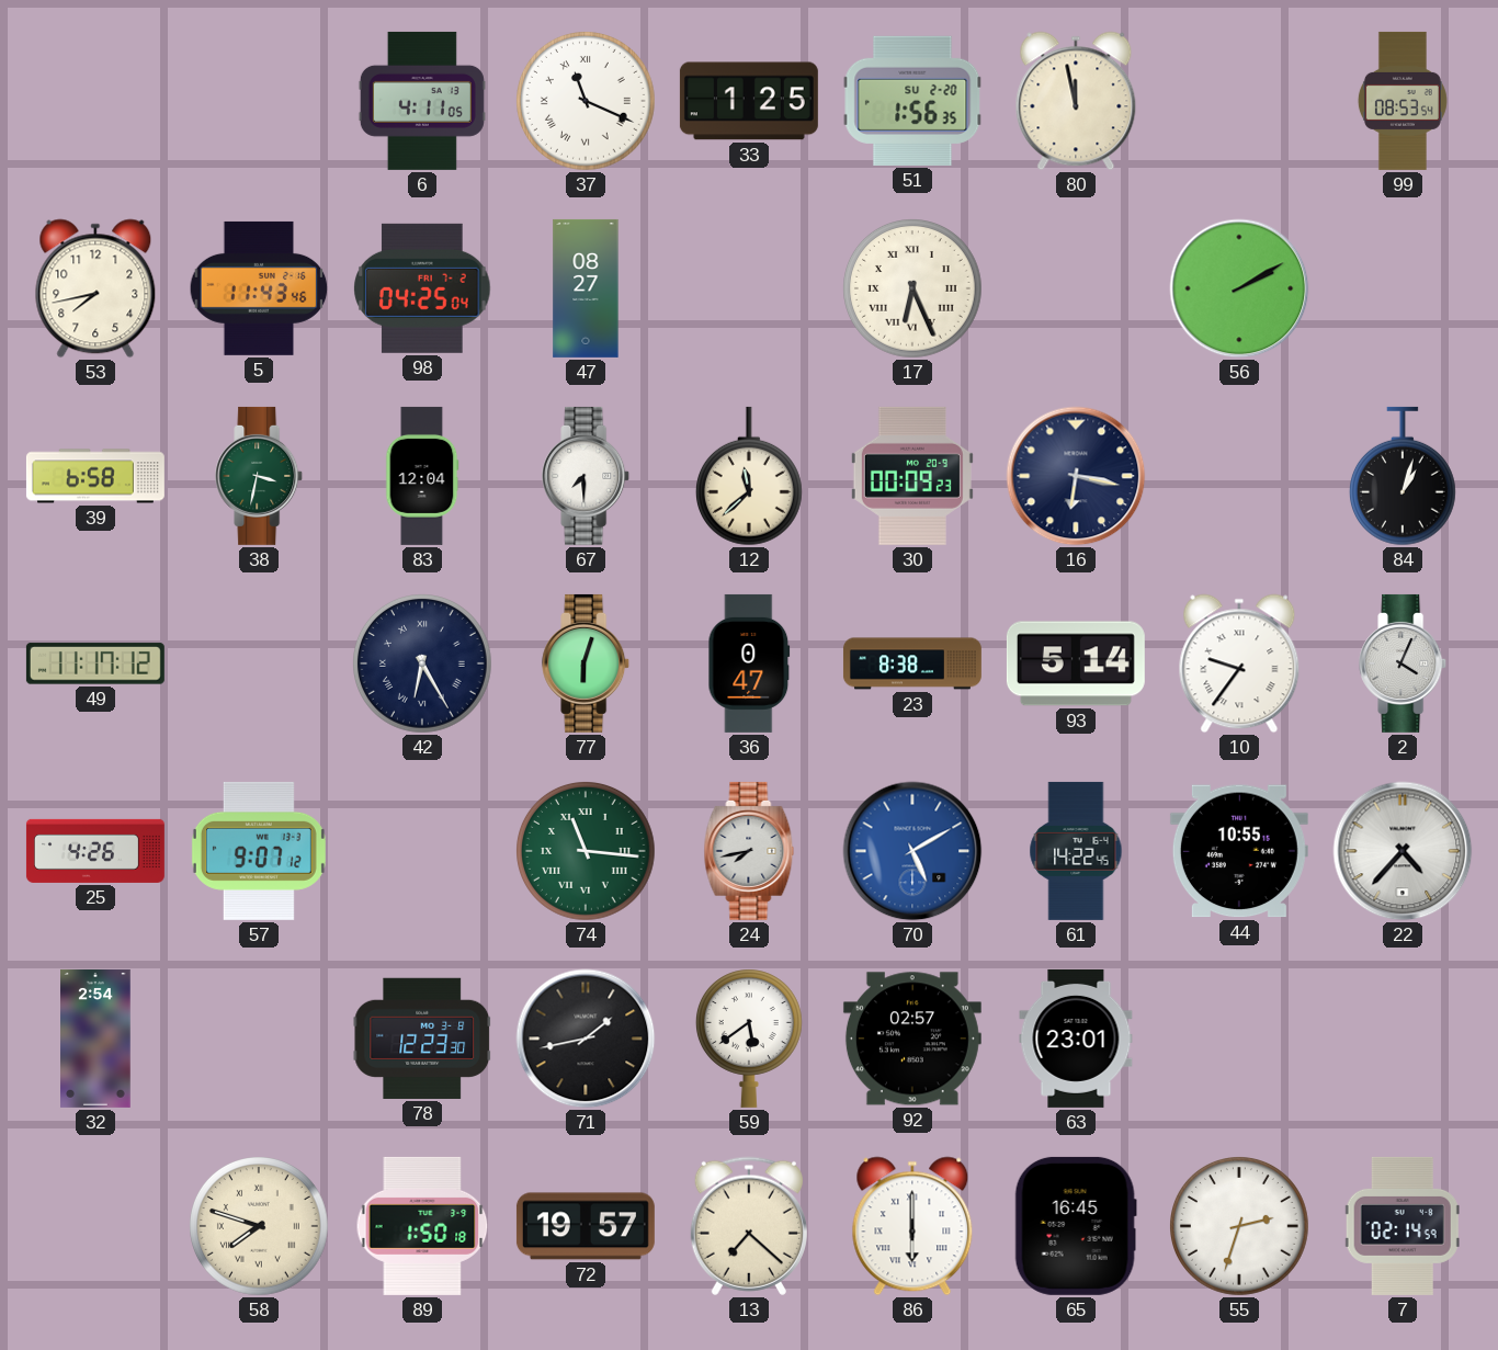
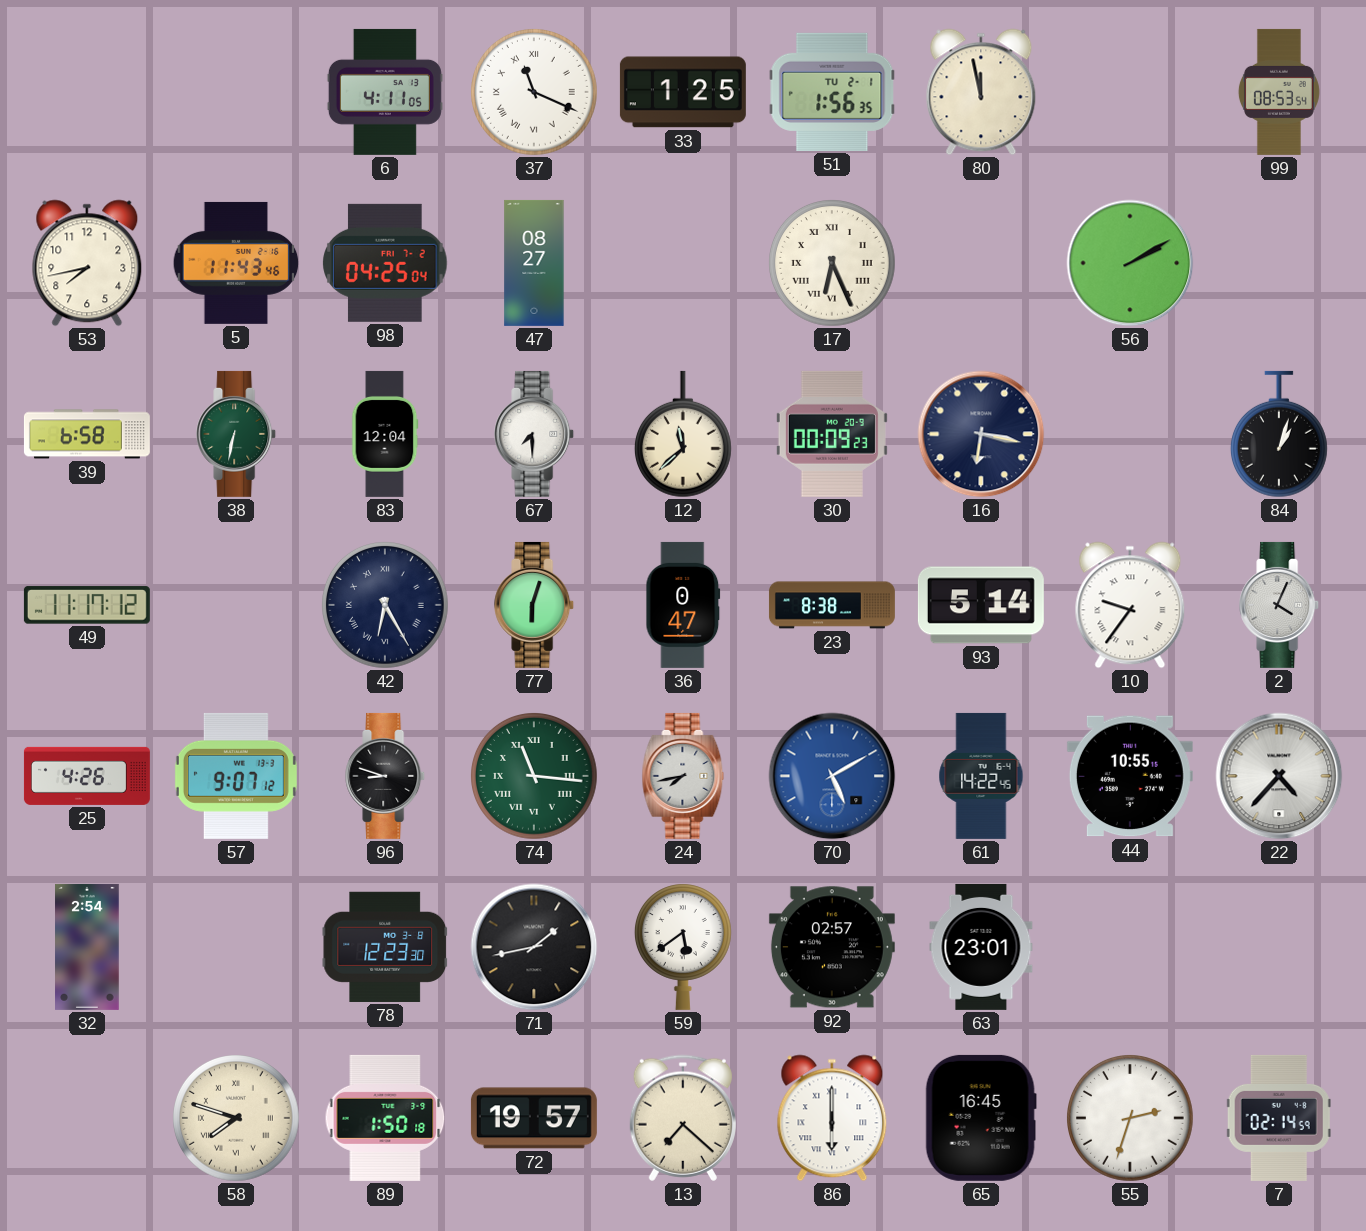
51 date: SU 2-20 -> TU 2-1 (832, 92)
38: 3:32 -> 6:32 (237, 434)
96: none -> 8:48 (386, 776)
